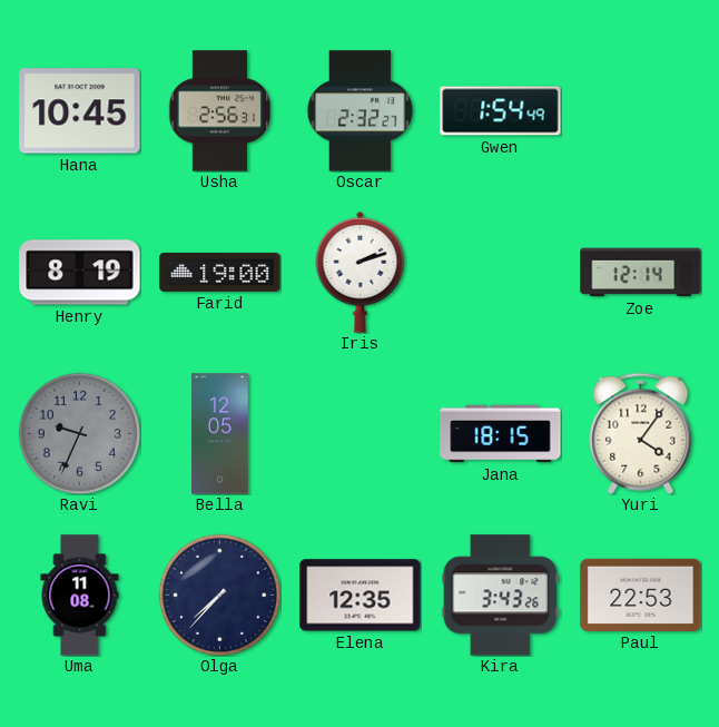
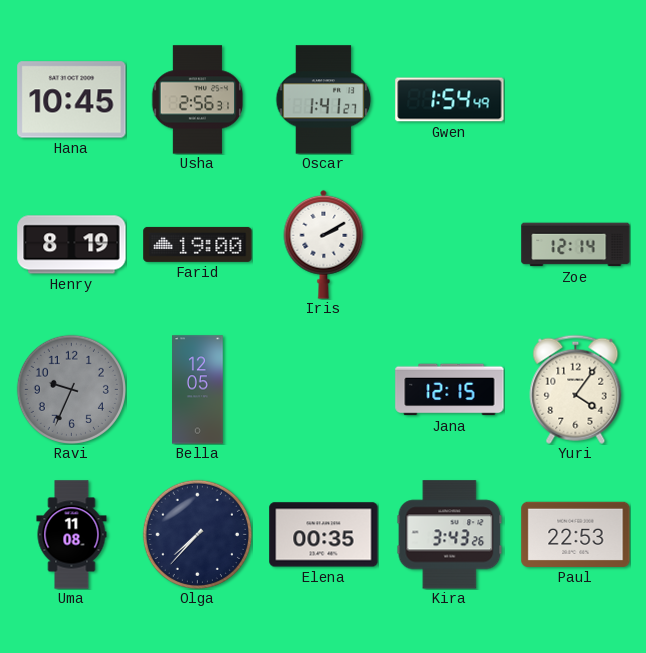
Oscar: 2:32 -> 1:41 (324, 100)
Iris: 2:12 -> 2:10 (324, 244)
Jana: 18:15 -> 12:15 (450, 390)
Elena: 12:35 -> 00:35 (324, 535)
